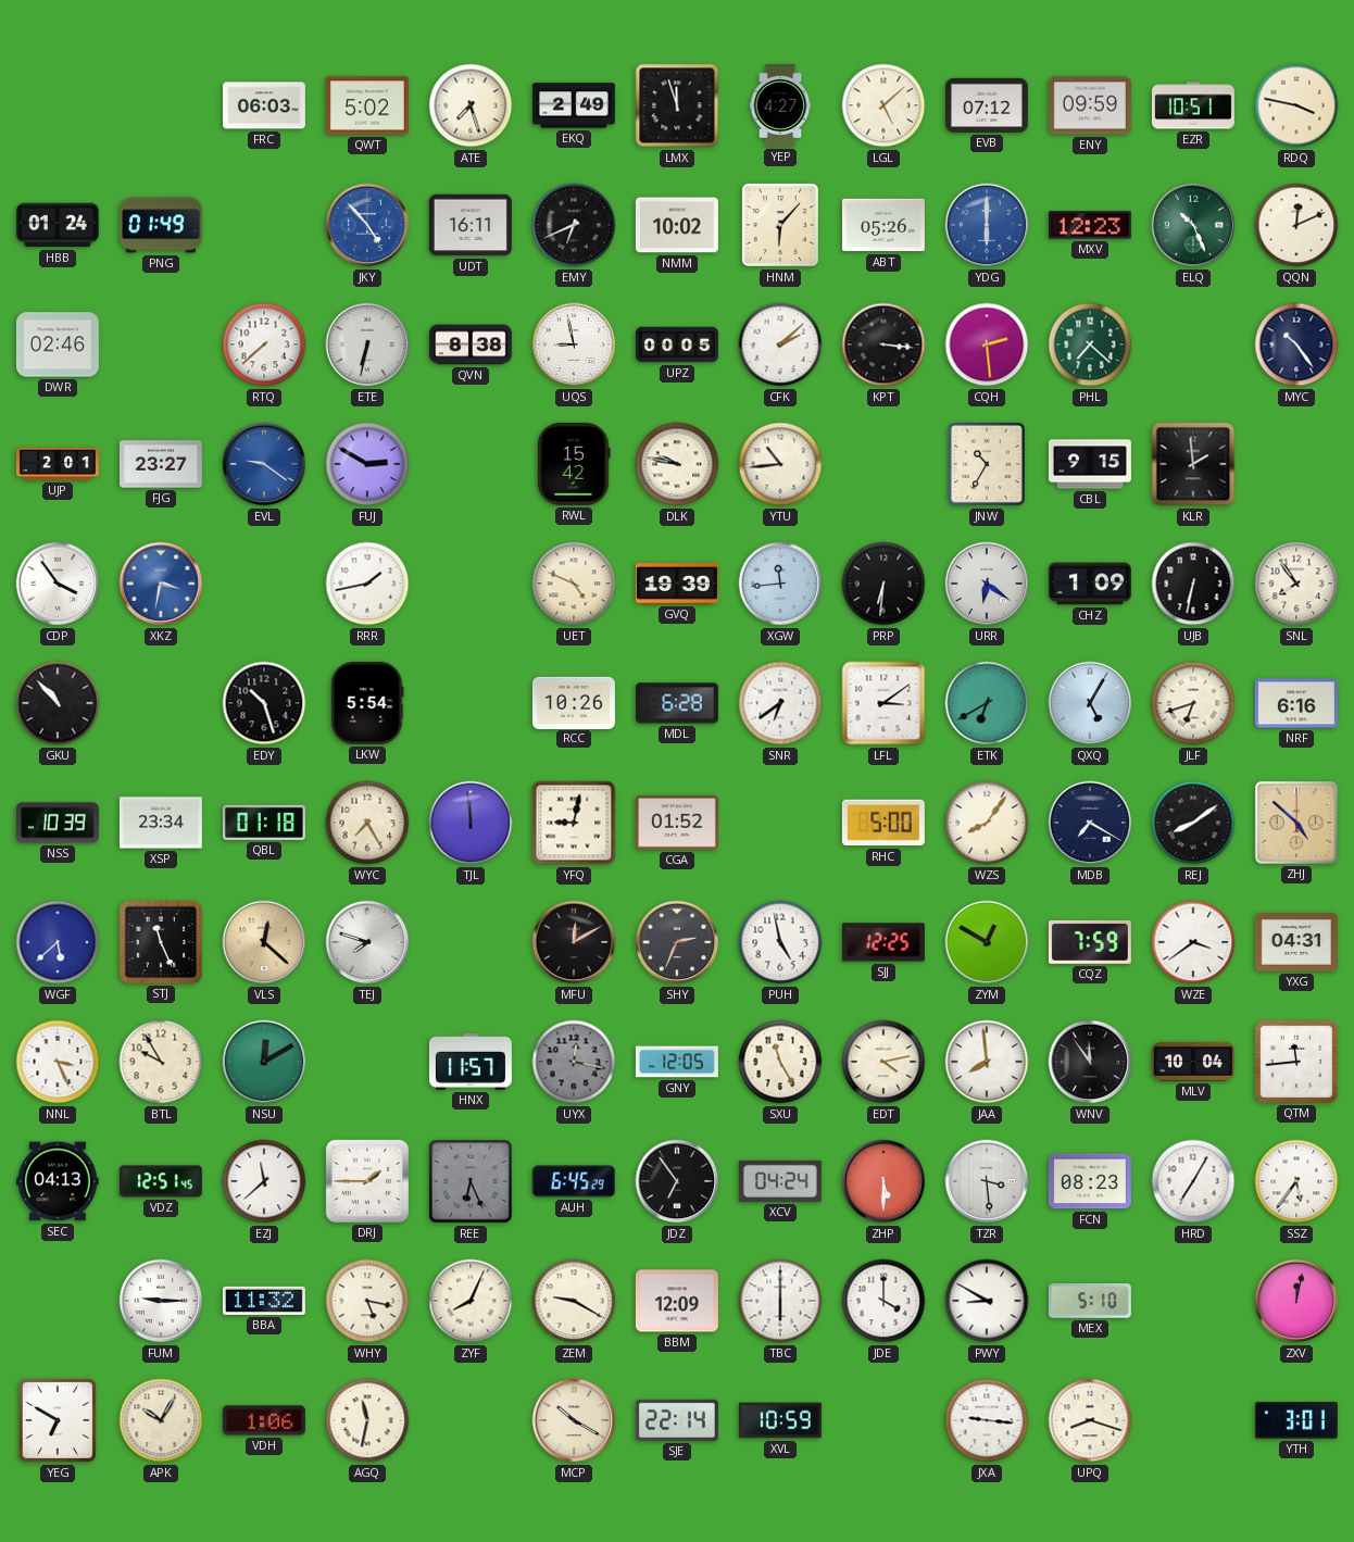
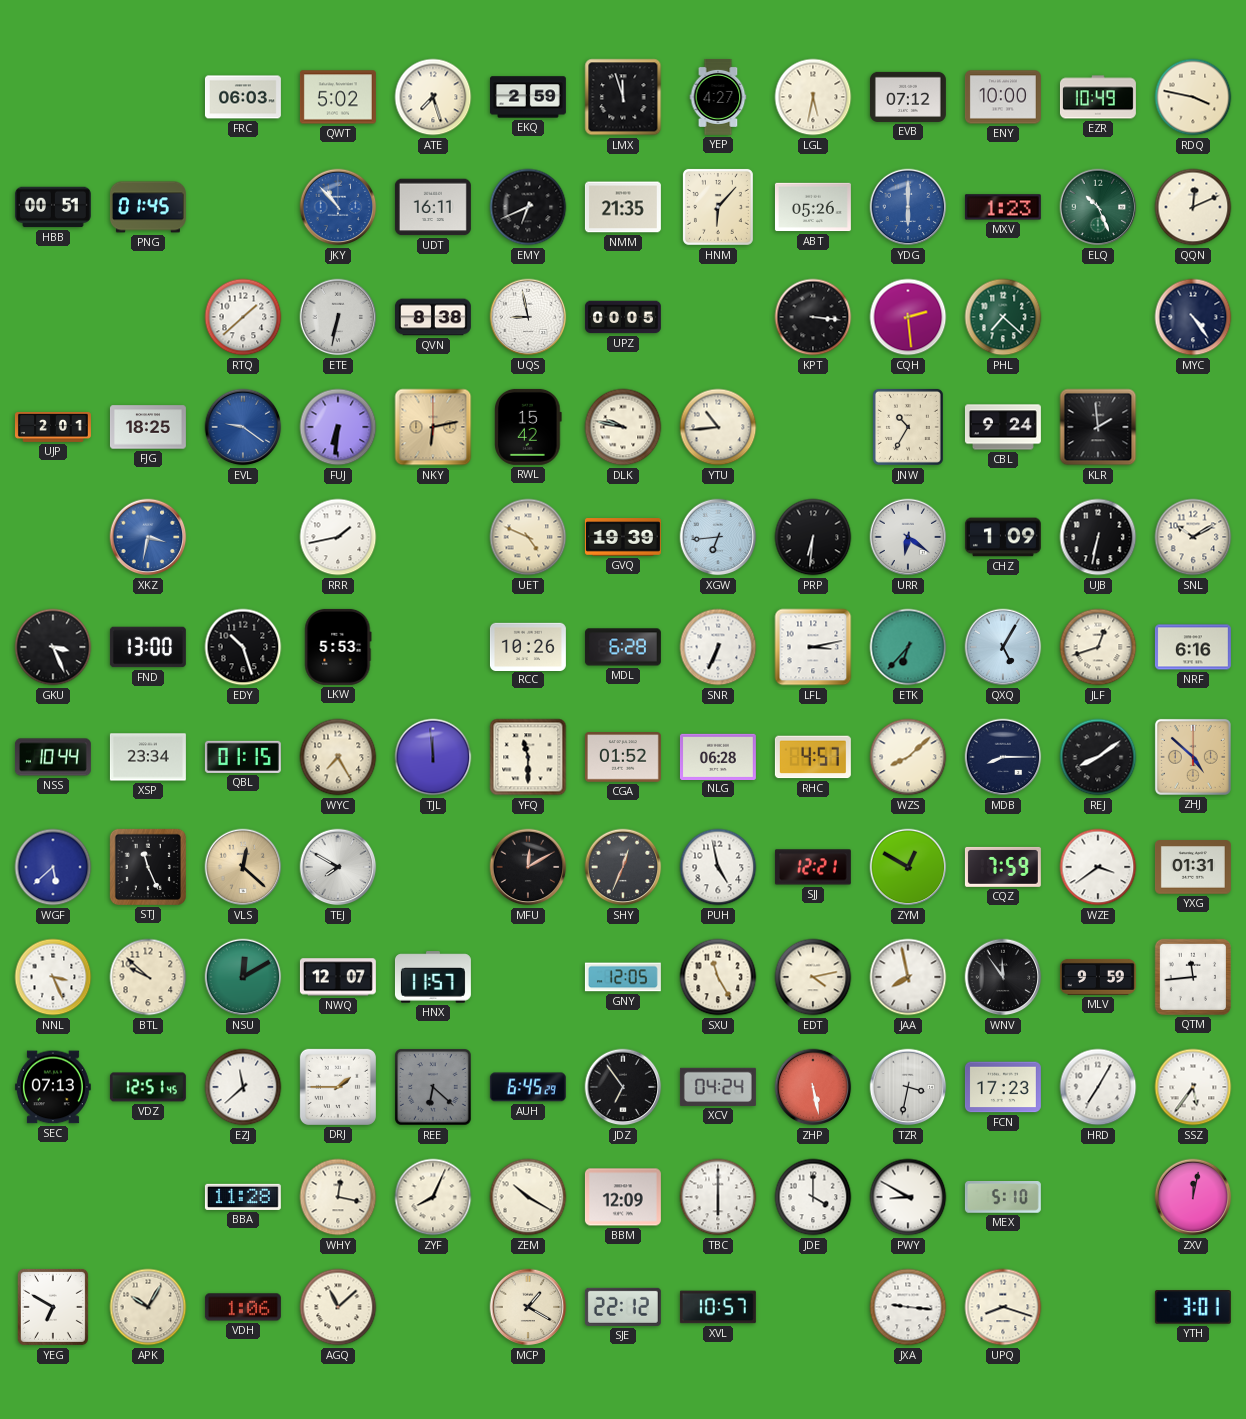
EKQ: 2:49 -> 2:59 (528, 97)
LGL: 5:08 -> 5:32 (813, 97)
ENY: 09:59 -> 10:00 (1003, 97)
EZR: 10:51 -> 10:49 (1098, 97)
HBB: 01:24 -> 00:51 (53, 207)
PNG: 01:49 -> 01:45 (148, 207)
JKY: 4:53 -> 10:53 (338, 207)
NMM: 10:02 -> 21:35 (623, 207)
MXV: 12:23 -> 1:23 (1003, 207)
DWR: 02:46 -> none (58, 344)
RTQ: 7:38 -> 1:38 (243, 317)
CFK: 2:08 -> none (780, 344)
MYC: 10:24 -> 4:24 (1193, 317)
FJG: 23:27 -> 18:25 (148, 427)
FUJ: 2:50 -> 6:31 (338, 427)
NKY: none -> 6:13 (433, 427)
CBL: 9:15 -> 9:24 (1003, 427)
CDP: 3:54 -> none (58, 584)
XGW: 11:44 -> 6:44 (718, 537)
SNL: 7:54 -> 10:10 (1193, 537)
GKU: 10:53 -> 3:26 (53, 647)
FND: none -> 13:00 (148, 647)
LKW: 5:54 -> 5:53 (338, 647)
SNR: 6:39 -> 6:34 (718, 647)
LFL: 3:09 -> 3:13 (813, 647)
ETK: 6:40 -> 6:37 (908, 647)
JLF: 6:42 -> 12:42 (1098, 647)
NSS: 10:39 -> 10:44 (53, 757)
QBL: 01:18 -> 01:15 (243, 757)
YFQ: 9:02 -> 11:30 (528, 757)
NLG: none -> 06:28 (718, 756)
RHC: 5:00 -> 4:57 (813, 757)
WZS: 8:06 -> 8:08 (908, 757)
MDB: 7:20 -> 8:15 (1003, 757)
TEJ: 7:48 -> 7:50 (338, 867)
SHY: 2:34 -> 12:34 (623, 867)
SJJ: 12:25 -> 12:21 (813, 867)
YXG: 04:31 -> 01:31 (1193, 867)
BTL: 9:55 -> 9:52 (148, 977)
NWQ: none -> 12:07 (338, 977)
UYX: 12:17 -> none (574, 1062)
JAA: 7:59 -> 7:58 (908, 977)
MLV: 10:04 -> 9:59 (1098, 977)
SEC: 04:13 -> 07:13 (53, 1087)
REE: 6:26 -> 6:22 (434, 1088)
ZHP: 5:30 -> 5:28 (813, 1087)
TZR: 3:29 -> 3:32 (908, 1087)
FCN: 08:23 -> 17:23 (1003, 1087)
FUM: 9:15 -> none (161, 1301)
BBA: 11:32 -> 11:28 (243, 1197)
WHY: 5:17 -> 12:17 (338, 1197)
ZEM: 9:20 -> 10:20 (528, 1197)
AGQ: 11:32 -> 11:08 (338, 1307)
MCP: 10:20 -> 1:20 (528, 1307)
SJE: 22:14 -> 22:12 (623, 1307)
XVL: 10:59 -> 10:57 (718, 1307)
